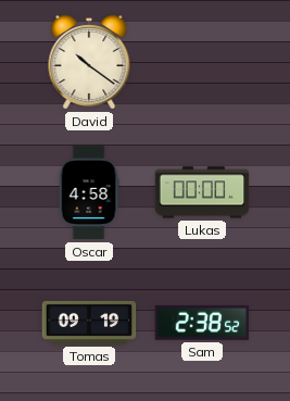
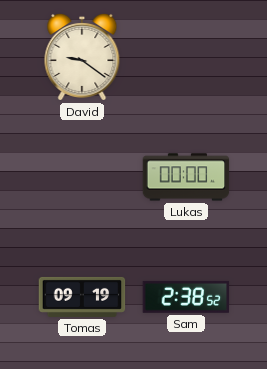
David: 10:21 -> 9:21 (82, 57)
Oscar: 4:58 -> none (89, 192)
